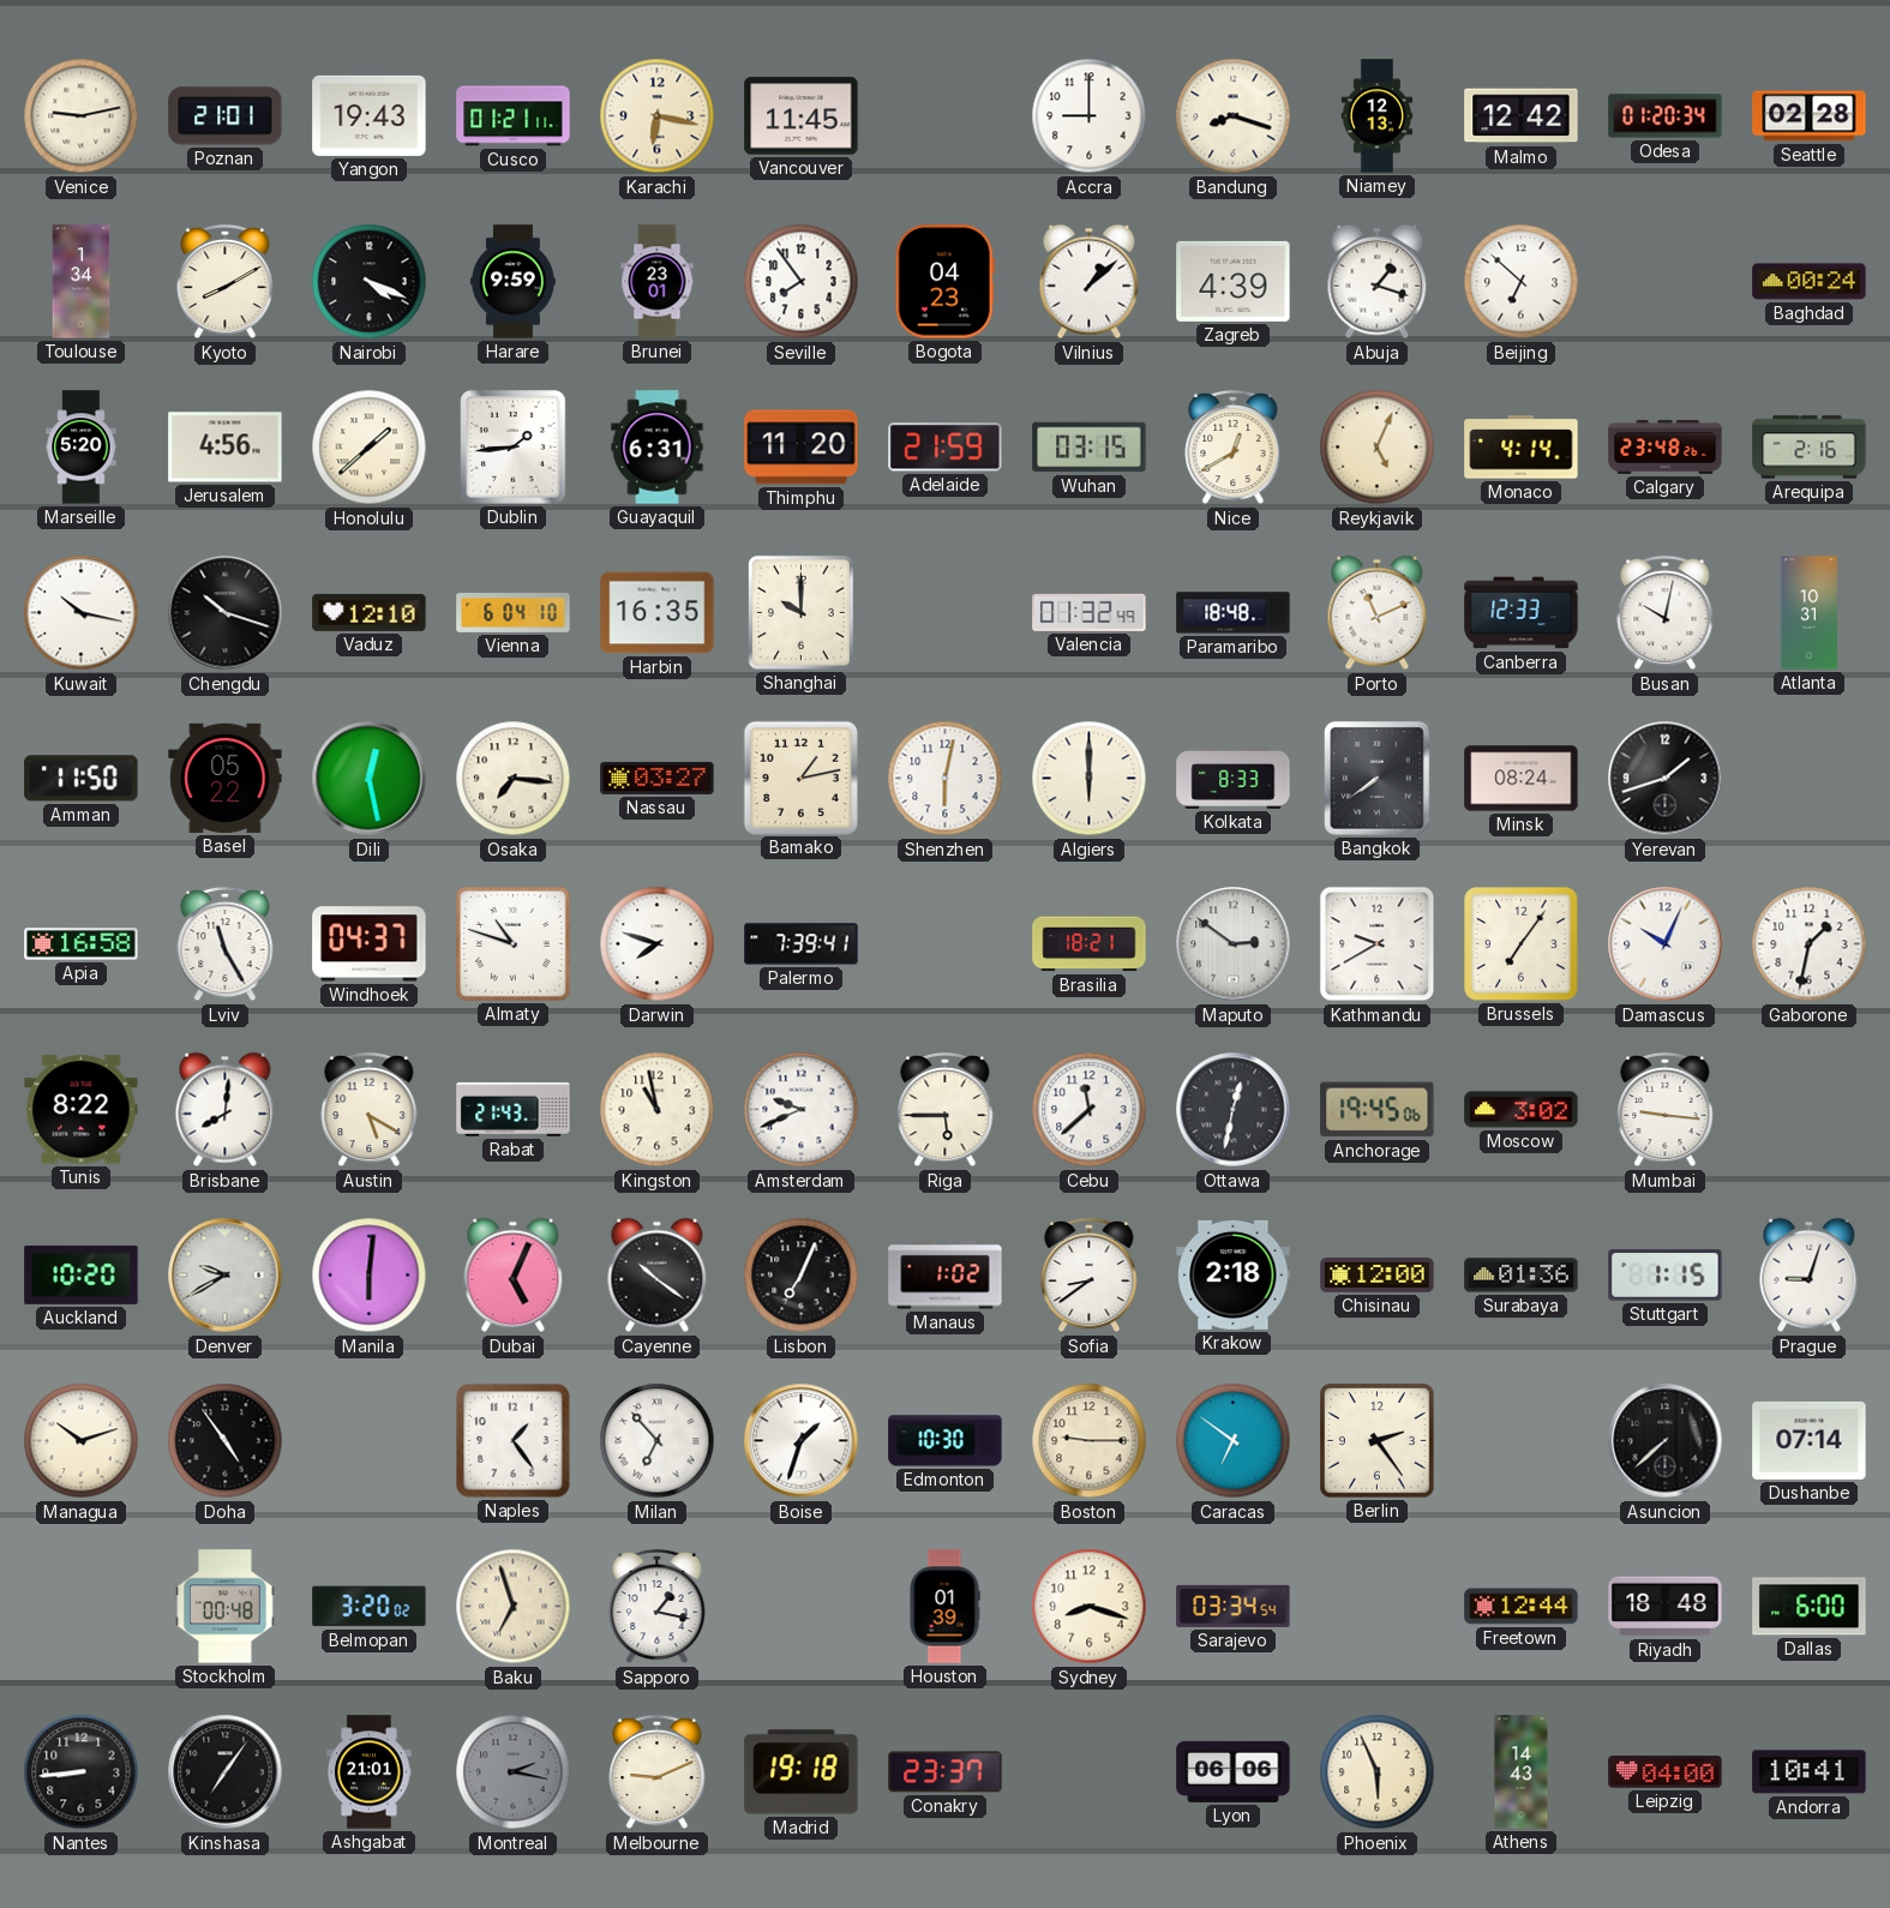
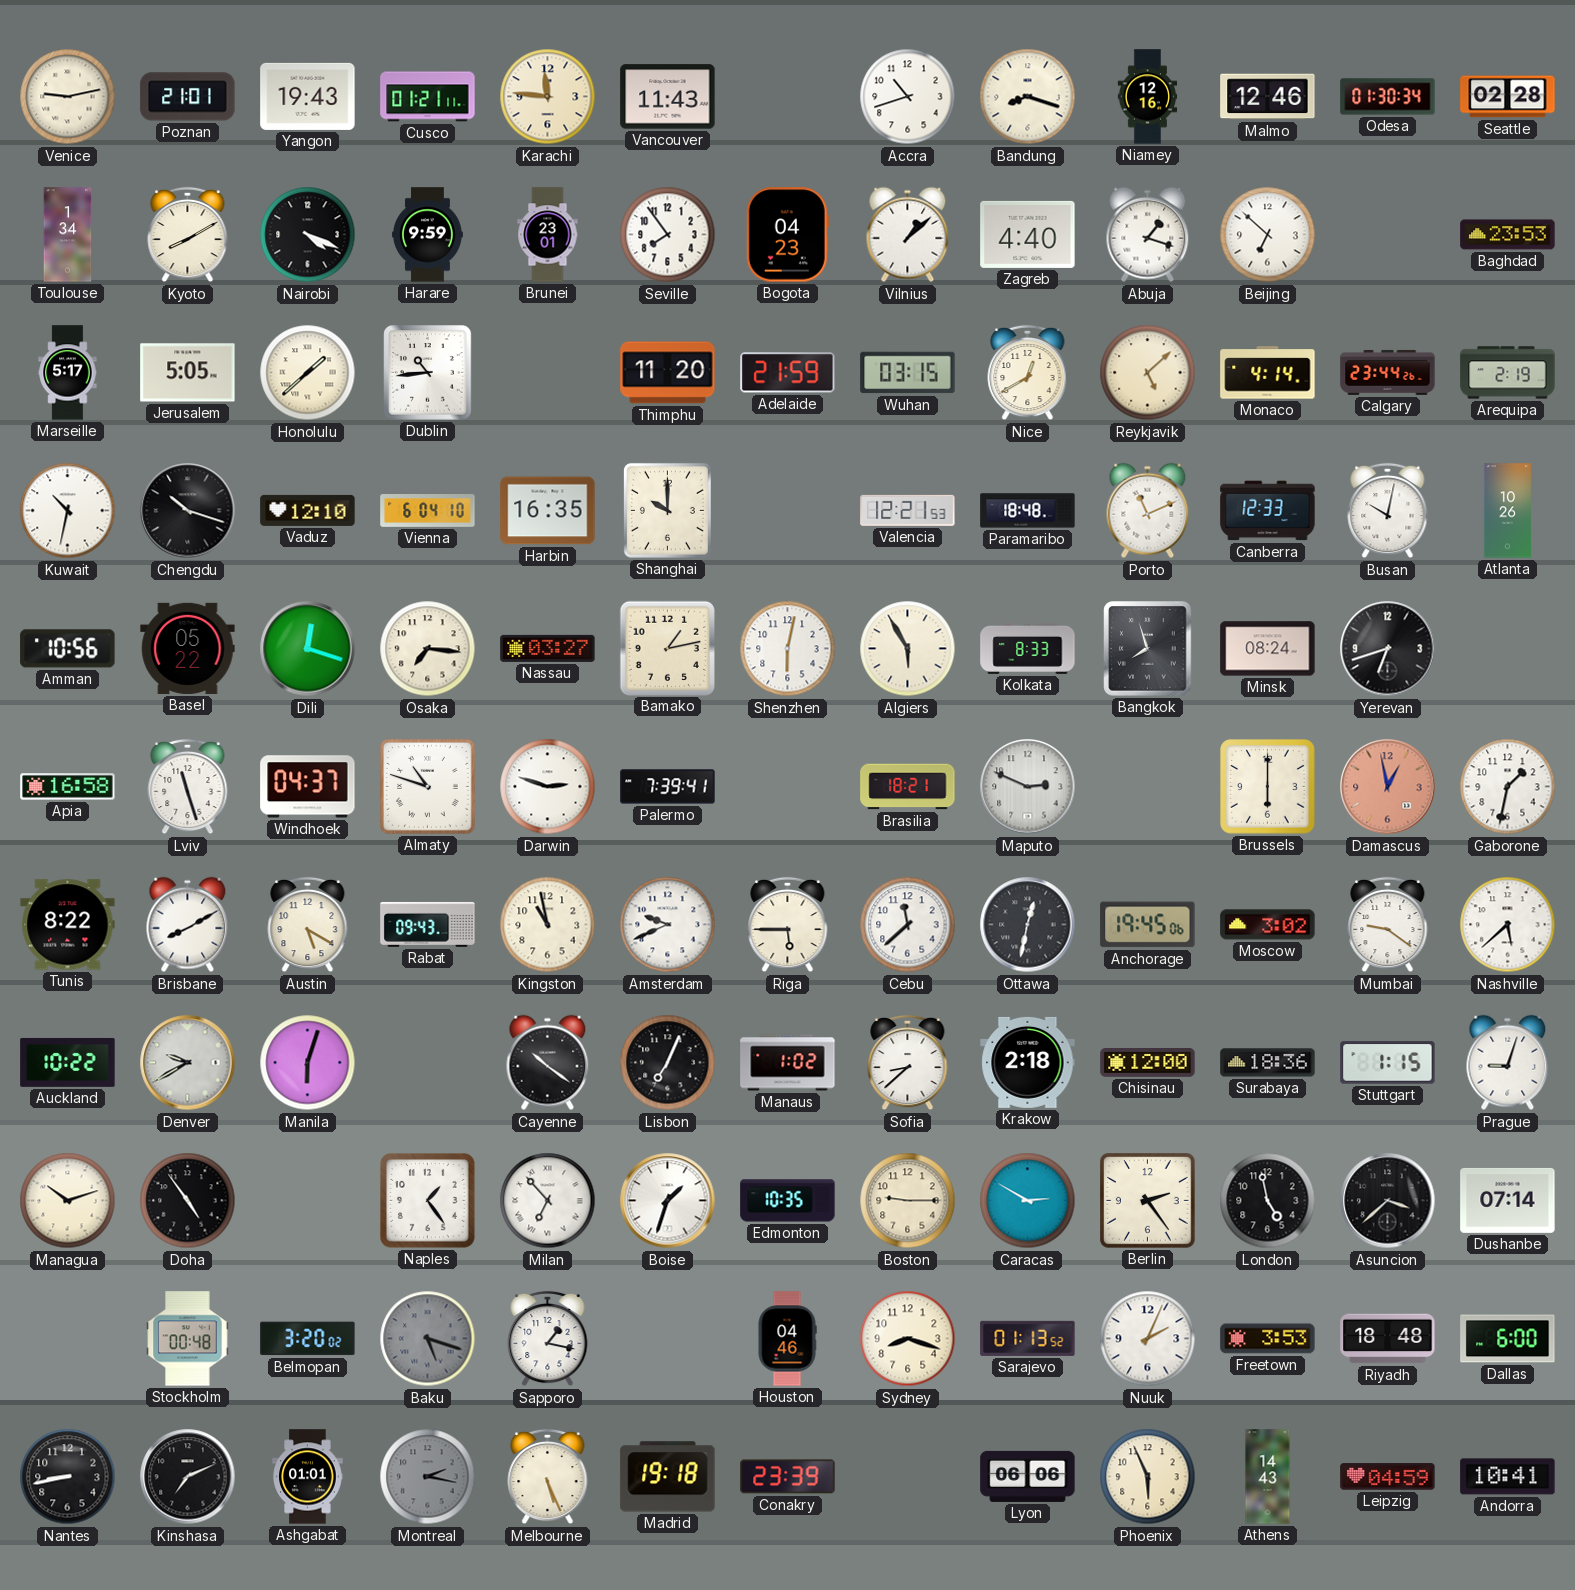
Karachi: 6:17 -> 11:46 (548, 97)
Vancouver: 11:45 -> 11:43 (668, 97)
Accra: 9:00 -> 10:42 (908, 97)
Niamey: 12:13 -> 12:16 (1148, 97)
Malmo: 12:42 -> 12:46 (1268, 97)
Odesa: 01:20 -> 01:30 (1388, 97)
Zagreb: 4:39 -> 4:40 (1028, 234)
Baghdad: 00:24 -> 23:53 (1508, 235)
Marseille: 5:20 -> 5:17 (68, 373)
Jerusalem: 4:56 -> 5:05 (188, 373)
Dublin: 1:44 -> 10:44 (428, 373)
Guayaquil: 6:31 -> none (658, 448)
Reykjavik: 5:04 -> 5:08 (1148, 373)
Calgary: 23:48 -> 23:44 (1388, 372)
Arequipa: 2:16 -> 2:19 (1508, 373)
Kuwait: 10:17 -> 10:32 (68, 511)
Valencia: 01:32 -> 12:21 (908, 510)
Atlanta: 10:31 -> 10:26 (1507, 511)
Amman: 11:50 -> 10:56 (68, 649)
Dili: 12:28 -> 12:18 (308, 649)
Algiers: 6:00 -> 5:55 (908, 649)
Bangkok: 7:39 -> 7:57 (1148, 649)
Yerevan: 1:42 -> 6:42 (1388, 649)
Lviv: 11:25 -> 11:27 (188, 787)
Darwin: 7:48 -> 2:48 (548, 787)
Maputo: 2:51 -> 2:49 (1028, 787)
Kathmandu: 9:40 -> none (1378, 944)
Brussels: 7:06 -> 6:00 (1268, 787)
Damascus: 10:04 -> 12:58 (1388, 787)
Damascus dial: white -> salmon (1388, 787)
Brisbane: 8:01 -> 8:10 (188, 925)
Rabat: 21:43 -> 09:43 (428, 924)
Mumbai: 9:16 -> 9:21 (1388, 925)
Nashville: none -> 5:38 (1508, 925)
Auckland: 10:20 -> 10:22 (68, 1062)
Manila: 6:01 -> 6:03 (308, 1063)
Dubai: 5:04 -> none (514, 1276)
Sofia: 8:39 -> 8:38 (908, 1063)
Surabaya: 01:36 -> 18:36 (1268, 1063)
Edmonton: 10:30 -> 10:35 (788, 1201)
Caracas: 6:51 -> 2:50 (1028, 1201)
London: none -> 4:58 (1268, 1201)
Asuncion: 7:38 -> 3:38 (1388, 1201)
Baku: 6:57 -> 5:18 (428, 1339)
Baku dial: cream -> grey (428, 1339)
Houston: 01:39 -> 04:46 (787, 1339)
Sarajevo: 03:34 -> 01:13 (1028, 1338)
Nuuk: none -> 2:04 (1148, 1339)
Freetown: 12:44 -> 3:53 (1268, 1339)
Nantes: 8:44 -> 8:43 (68, 1477)
Kinshasa: 7:06 -> 7:11 (188, 1477)
Ashgabat: 21:01 -> 01:01 (308, 1477)
Melbourne: 9:11 -> 5:26 (548, 1477)
Conakry: 23:37 -> 23:39 (788, 1477)
Leipzig: 04:00 -> 04:59 (1388, 1477)
